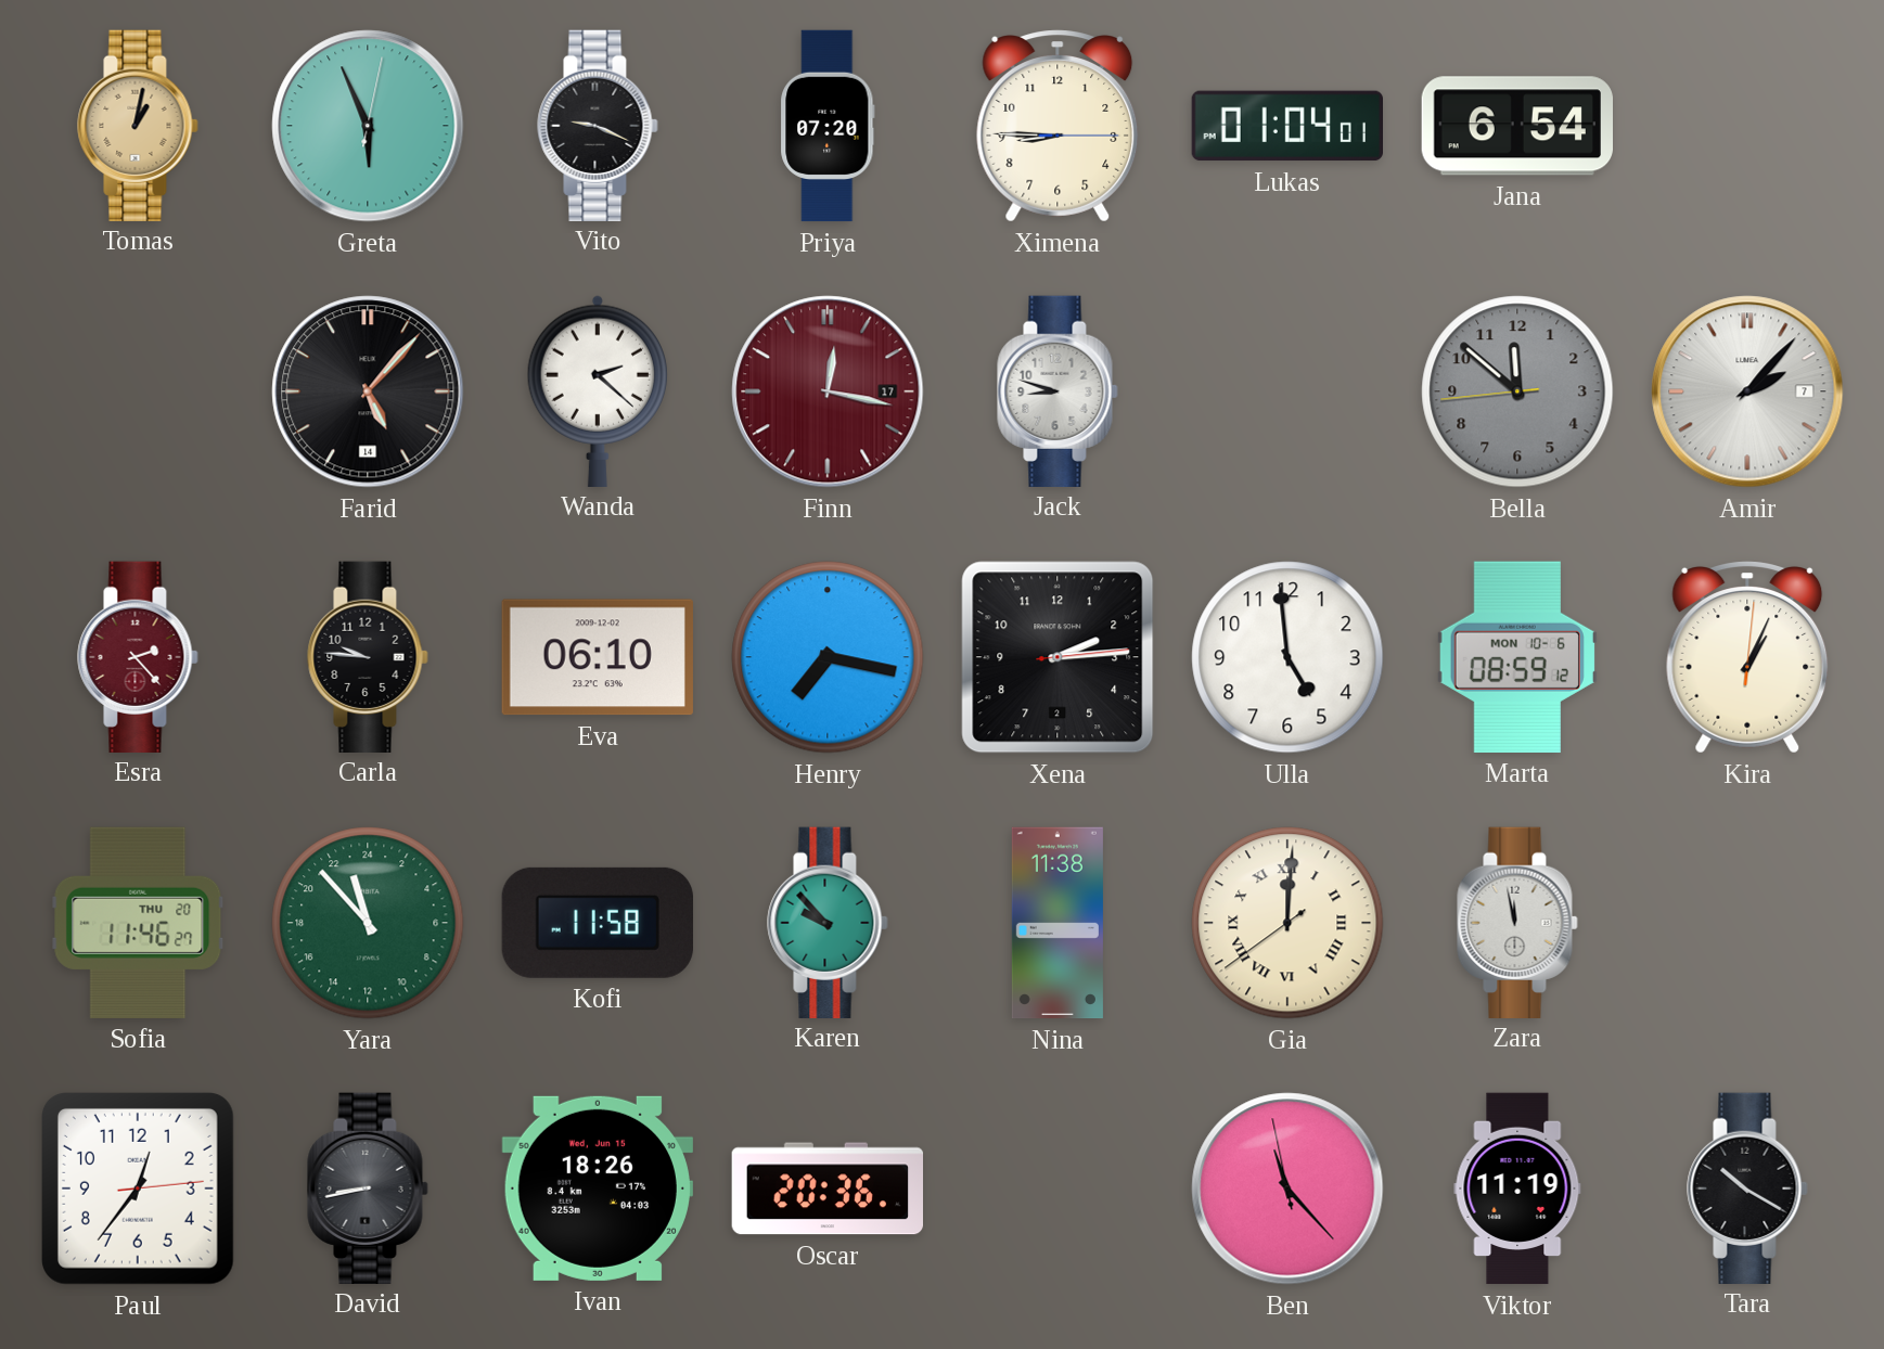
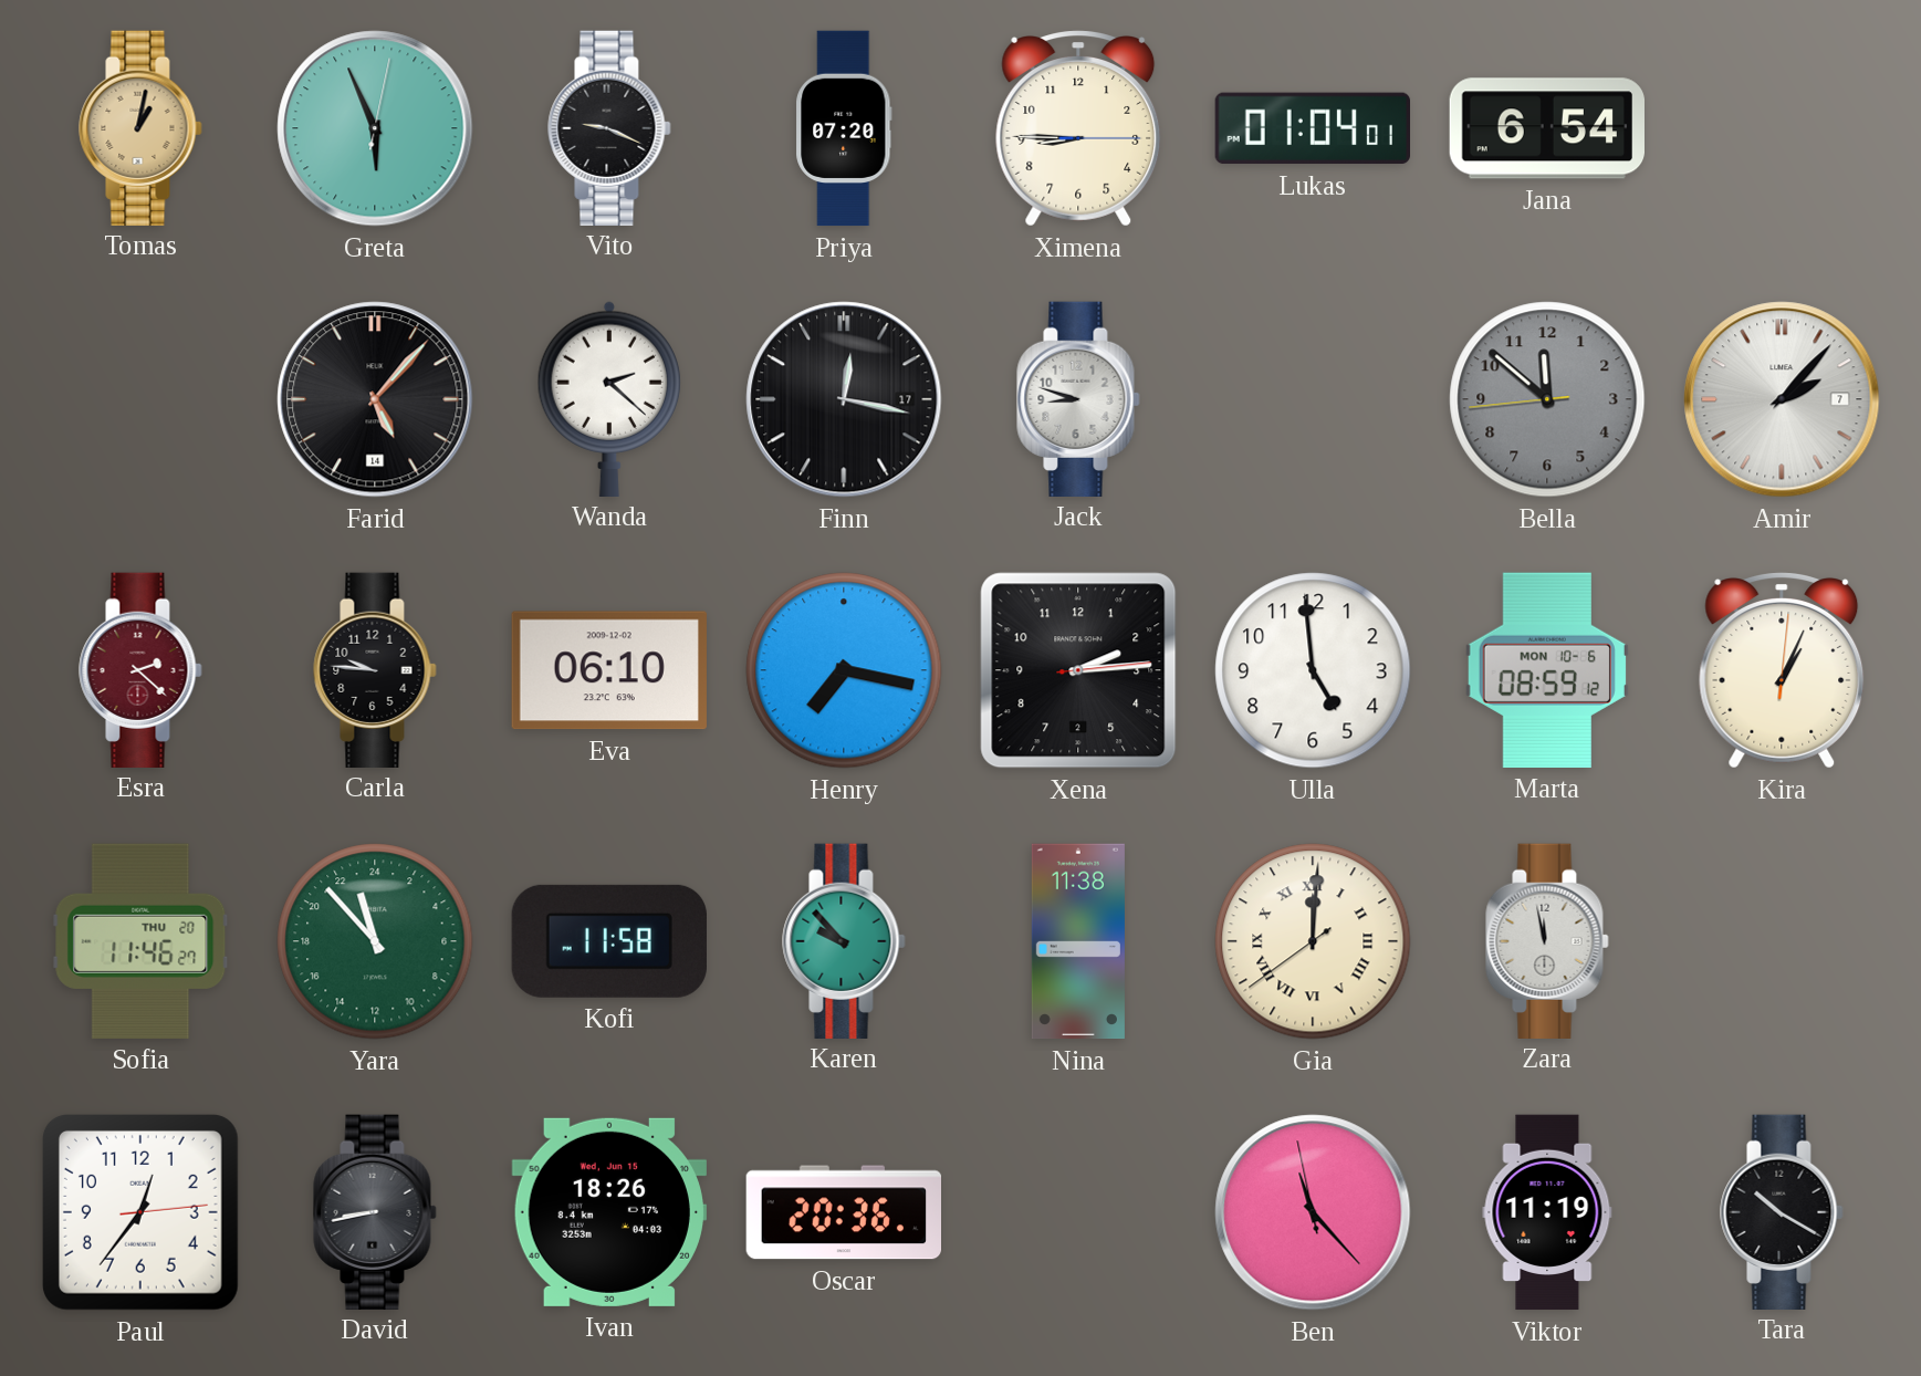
Finn dial: burgundy -> black (844, 399)
Esra: 2:23 -> 2:22 (140, 669)
